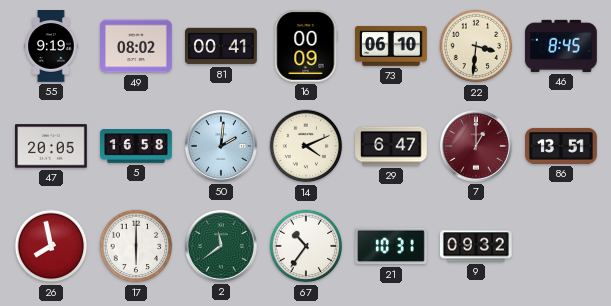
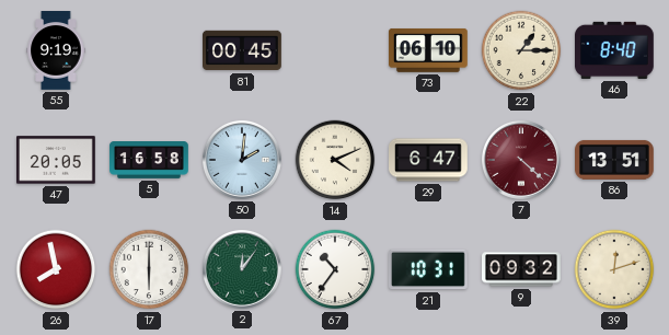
49: 08:02 -> none (137, 46)
81: 00:41 -> 00:45 (243, 50)
16: 00:09 -> none (306, 47)
22: 3:31 -> 1:15 (521, 50)
46: 8:45 -> 8:40 (615, 50)
7: 1:00 -> 4:22 (521, 160)
2: 11:39 -> 12:06 (242, 269)
39: none -> 12:12 (614, 269)
